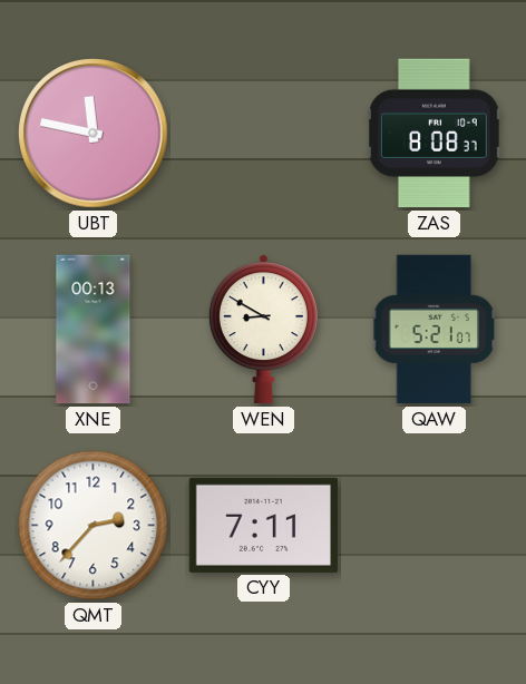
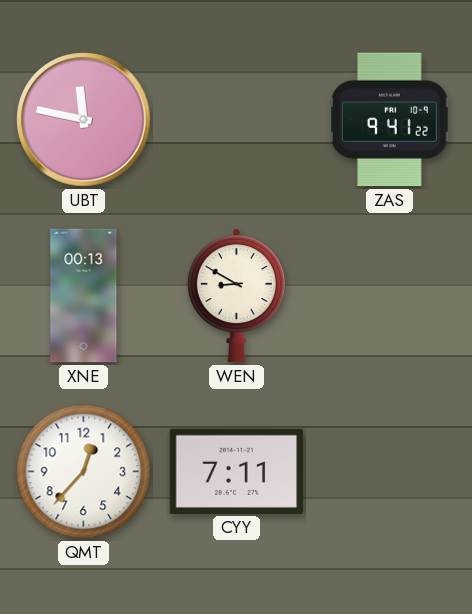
ZAS: 8:08 -> 9:41 (390, 120)
QAW: 5:21 -> none (434, 330)
QMT: 2:37 -> 12:37 (84, 472)
